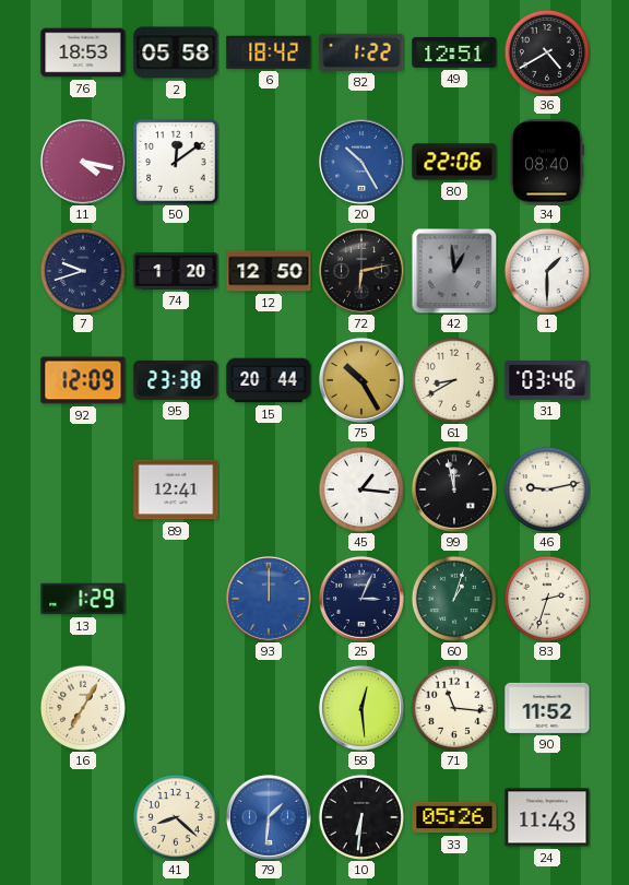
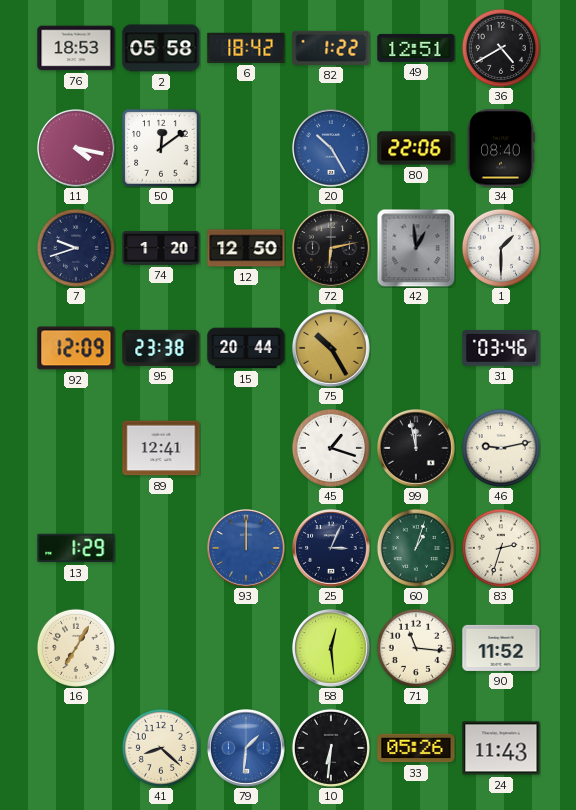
61: 8:40 -> none (454, 380)
45: 1:16 -> 1:18 (331, 448)
